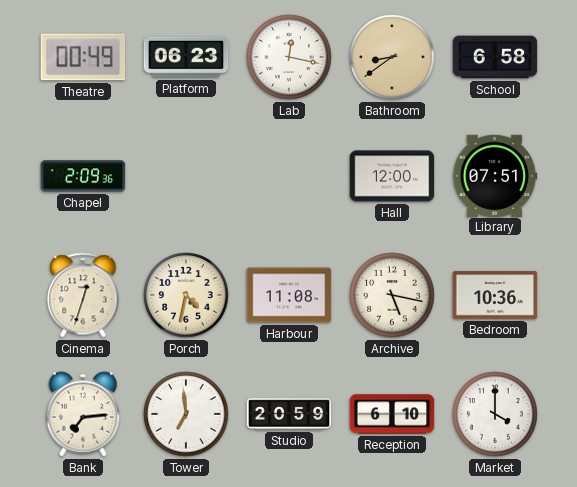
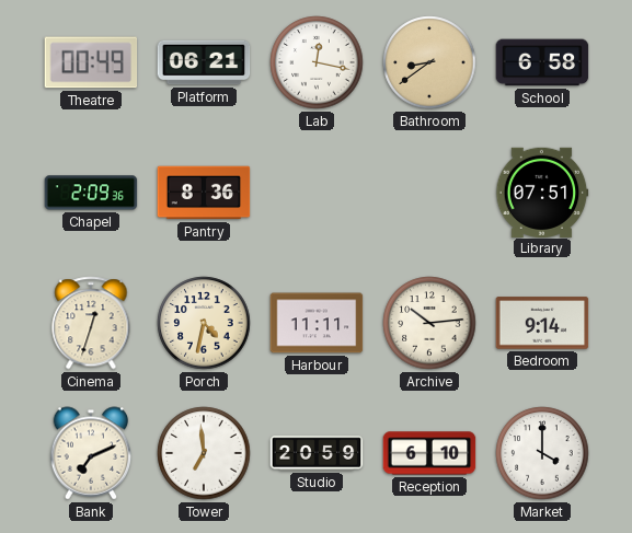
Platform: 06:23 -> 06:21 (204, 62)
Pantry: none -> 8:36 (204, 193)
Hall: 12:00 -> none (392, 176)
Harbour: 11:08 -> 11:11 (317, 323)
Archive: 5:17 -> 10:14 (429, 323)
Bedroom: 10:36 -> 9:14 (542, 323)
Bank: 7:14 -> 7:11 (91, 453)
